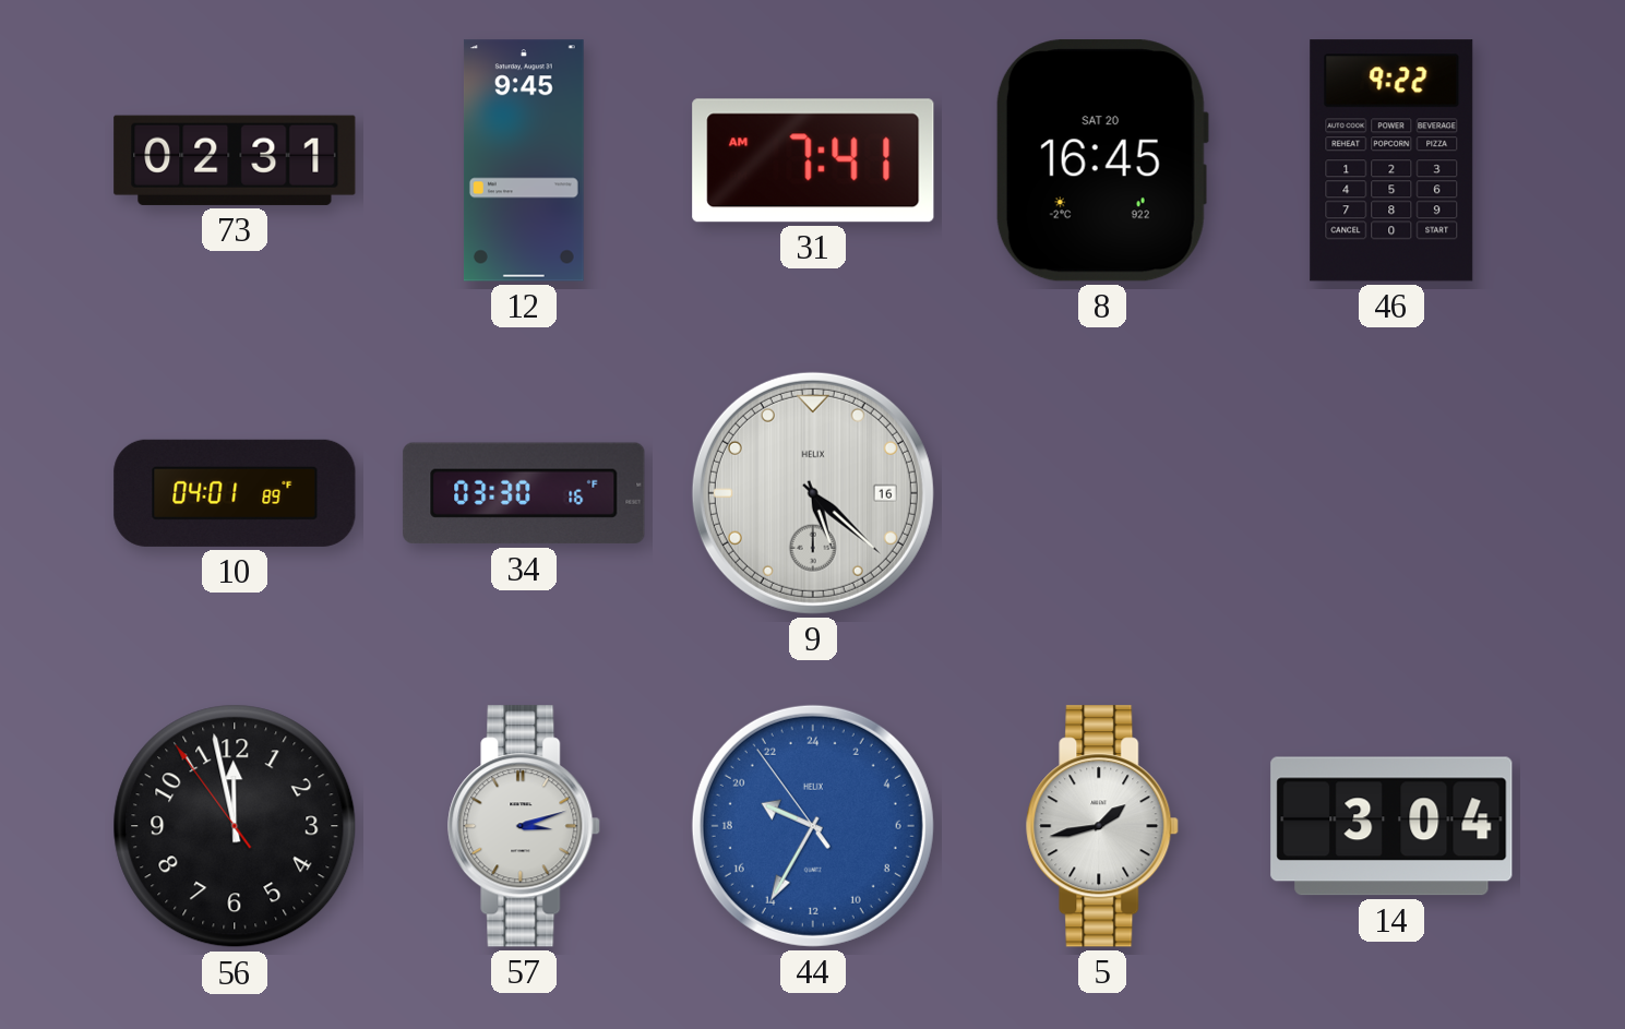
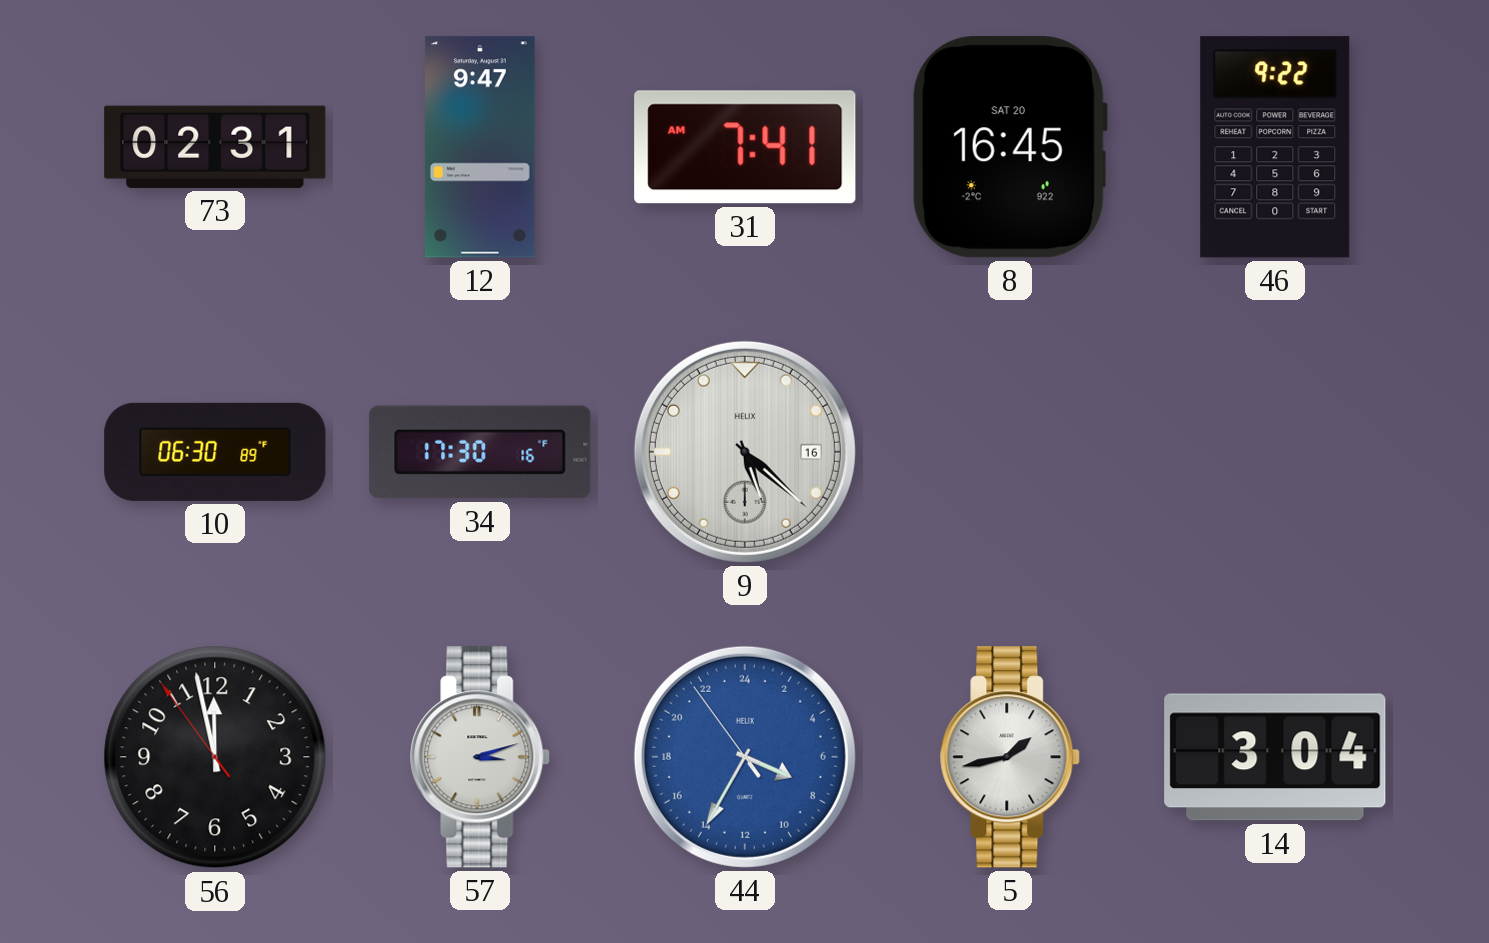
12: 9:45 -> 9:47 (480, 147)
10: 04:01 -> 06:30 (215, 452)
34: 03:30 -> 17:30 (480, 452)
44: 19:34 -> 7:34 (745, 757)
